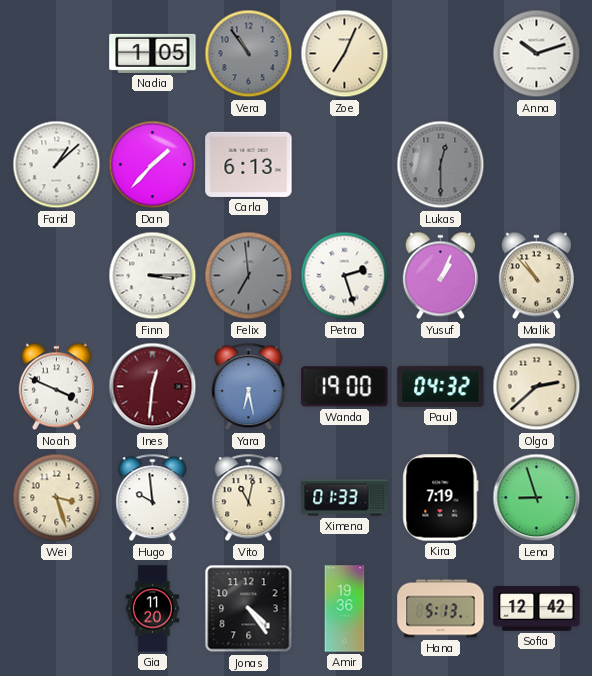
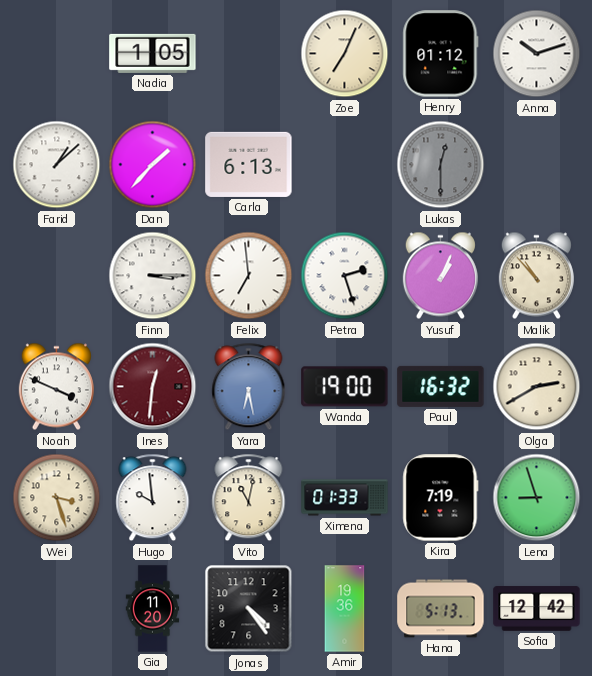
Vera: 10:54 -> none (249, 54)
Henry: none -> 01:12 (441, 54)
Felix dial: grey -> white (249, 276)
Paul: 04:32 -> 16:32 (441, 386)
Olga: 2:38 -> 2:40 (537, 387)
